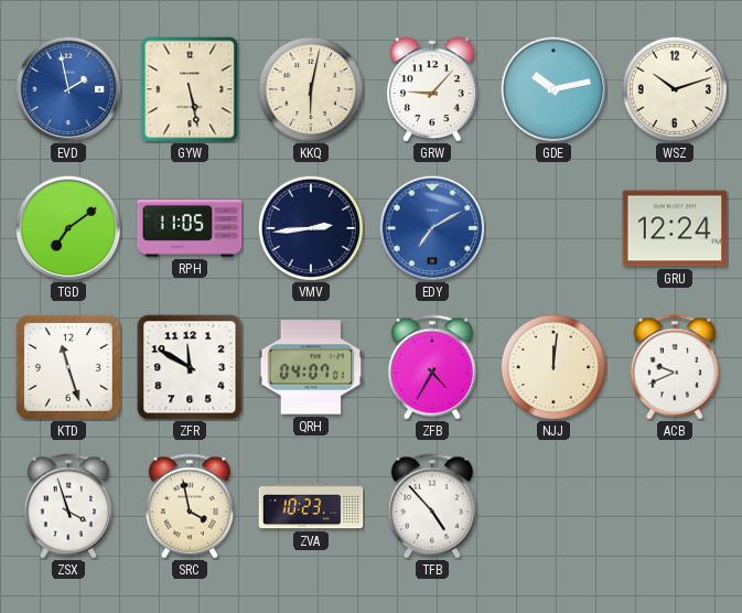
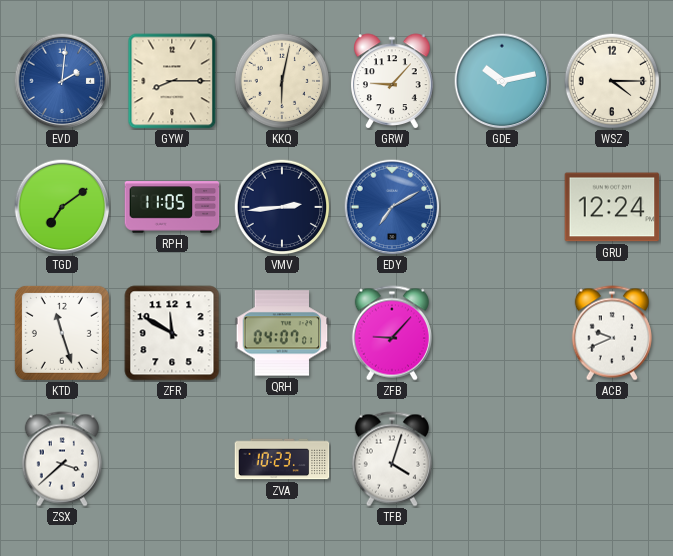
EVD: 1:58 -> 2:01 (62, 81)
GYW: 5:28 -> 8:15 (172, 81)
WSZ: 10:12 -> 4:15 (612, 81)
ZFB: 4:35 -> 9:07 (392, 333)
NJJ: 12:01 -> none (553, 367)
ZSX: 3:57 -> 3:38 (62, 459)
SRC: 3:58 -> none (190, 506)
TFB: 4:53 -> 4:03 (392, 459)
